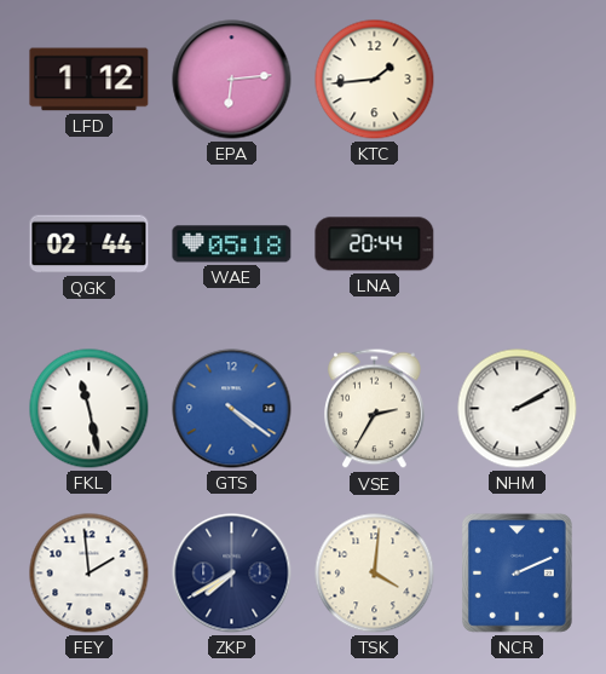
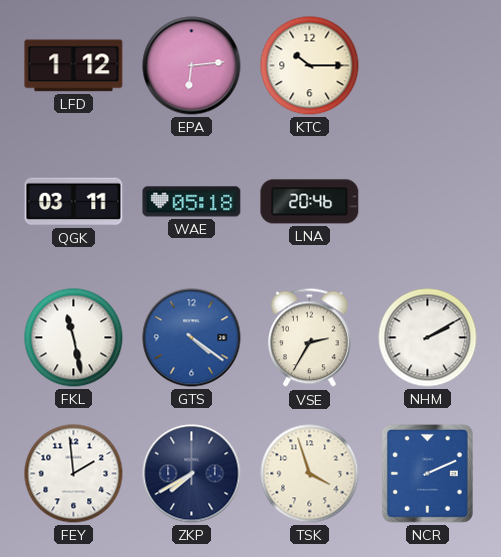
KTC: 1:44 -> 10:15 (310, 66)
QGK: 02:44 -> 03:11 (74, 202)
LNA: 20:44 -> 20:46 (310, 202)
TSK: 4:01 -> 3:57 (310, 474)
